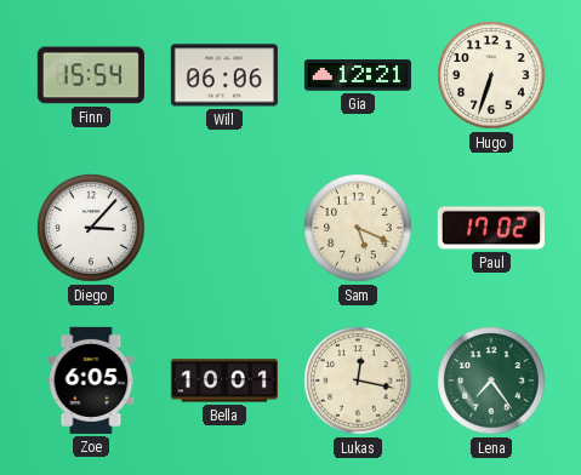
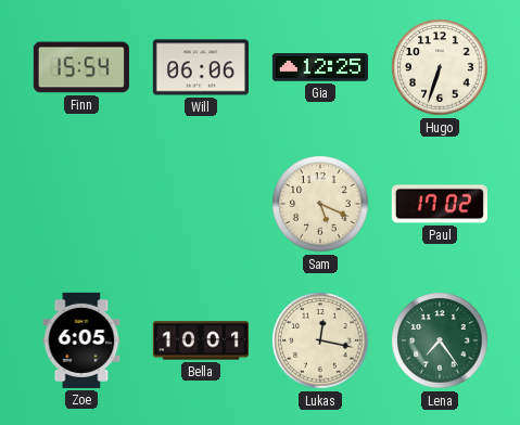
Gia: 12:21 -> 12:25 (320, 67)
Diego: 3:07 -> none (91, 228)
